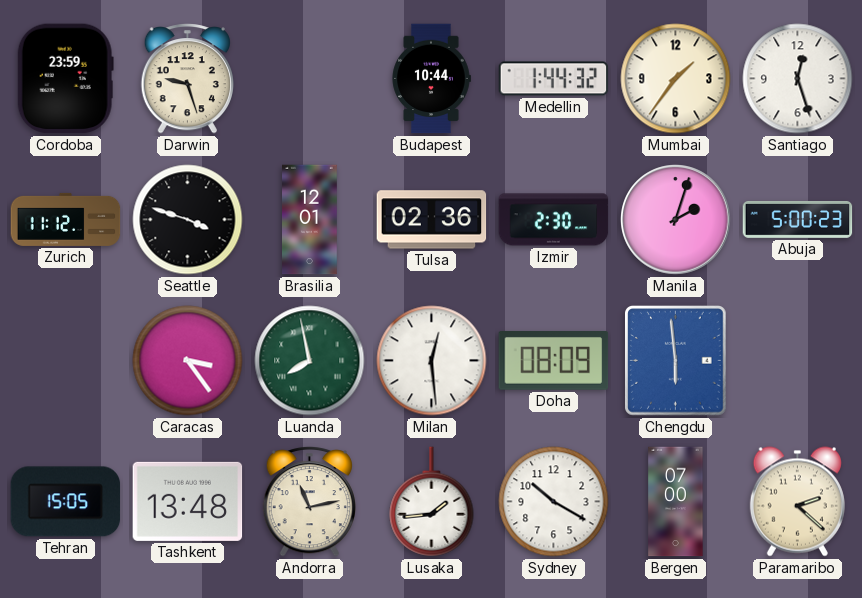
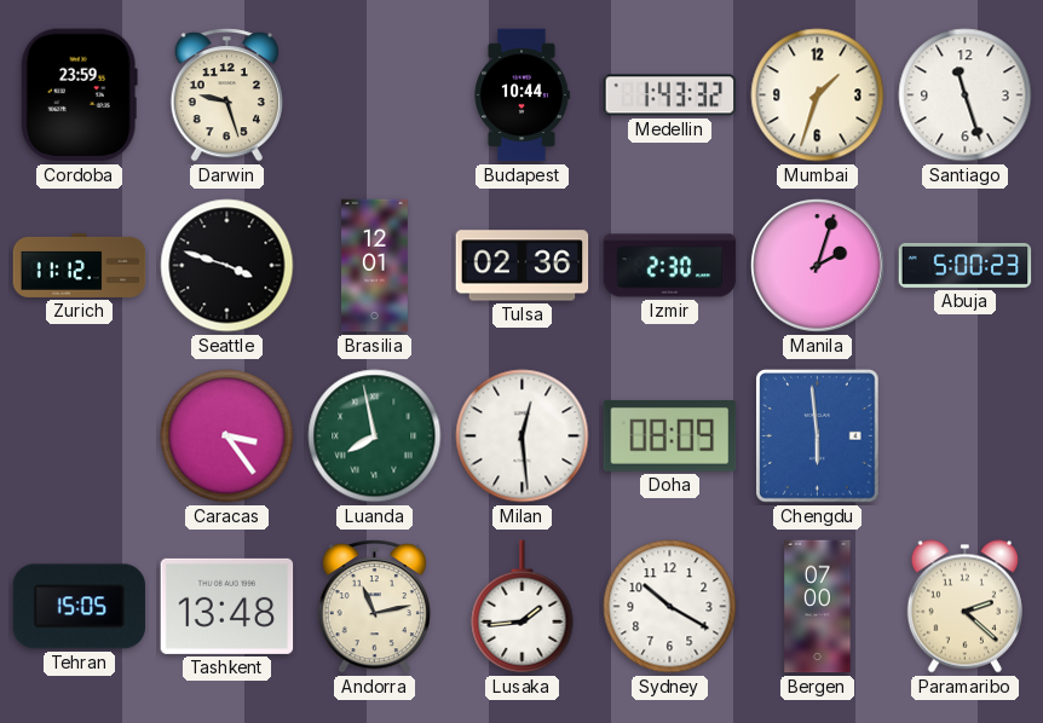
Medellin: 1:44 -> 1:43 (670, 96)
Mumbai: 1:36 -> 1:33 (818, 96)
Santiago: 12:27 -> 11:27 (966, 96)
